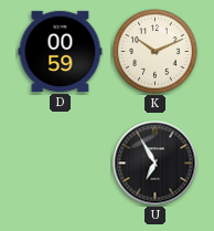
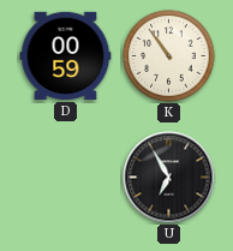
K: 10:11 -> 10:54 (169, 56)
